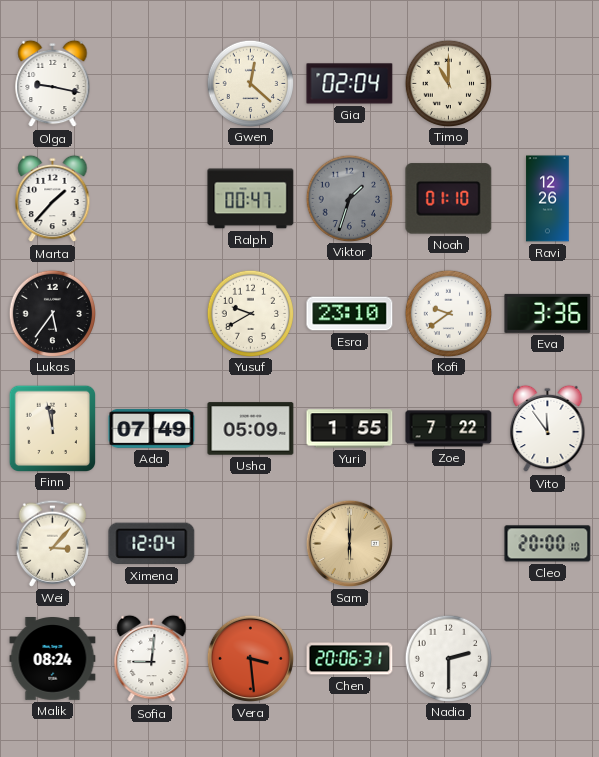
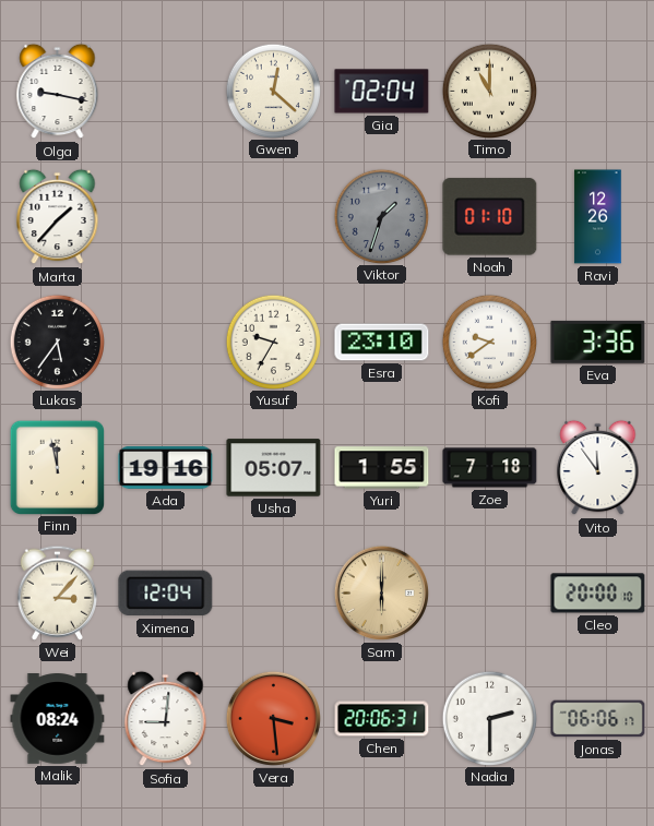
Ralph: 00:47 -> none (251, 199)
Yusuf: 9:40 -> 9:35 (273, 342)
Ada: 07:49 -> 19:16 (166, 468)
Usha: 05:09 -> 05:07 (274, 468)
Zoe: 7:22 -> 7:18 (490, 468)
Jonas: none -> 06:06 (598, 719)
